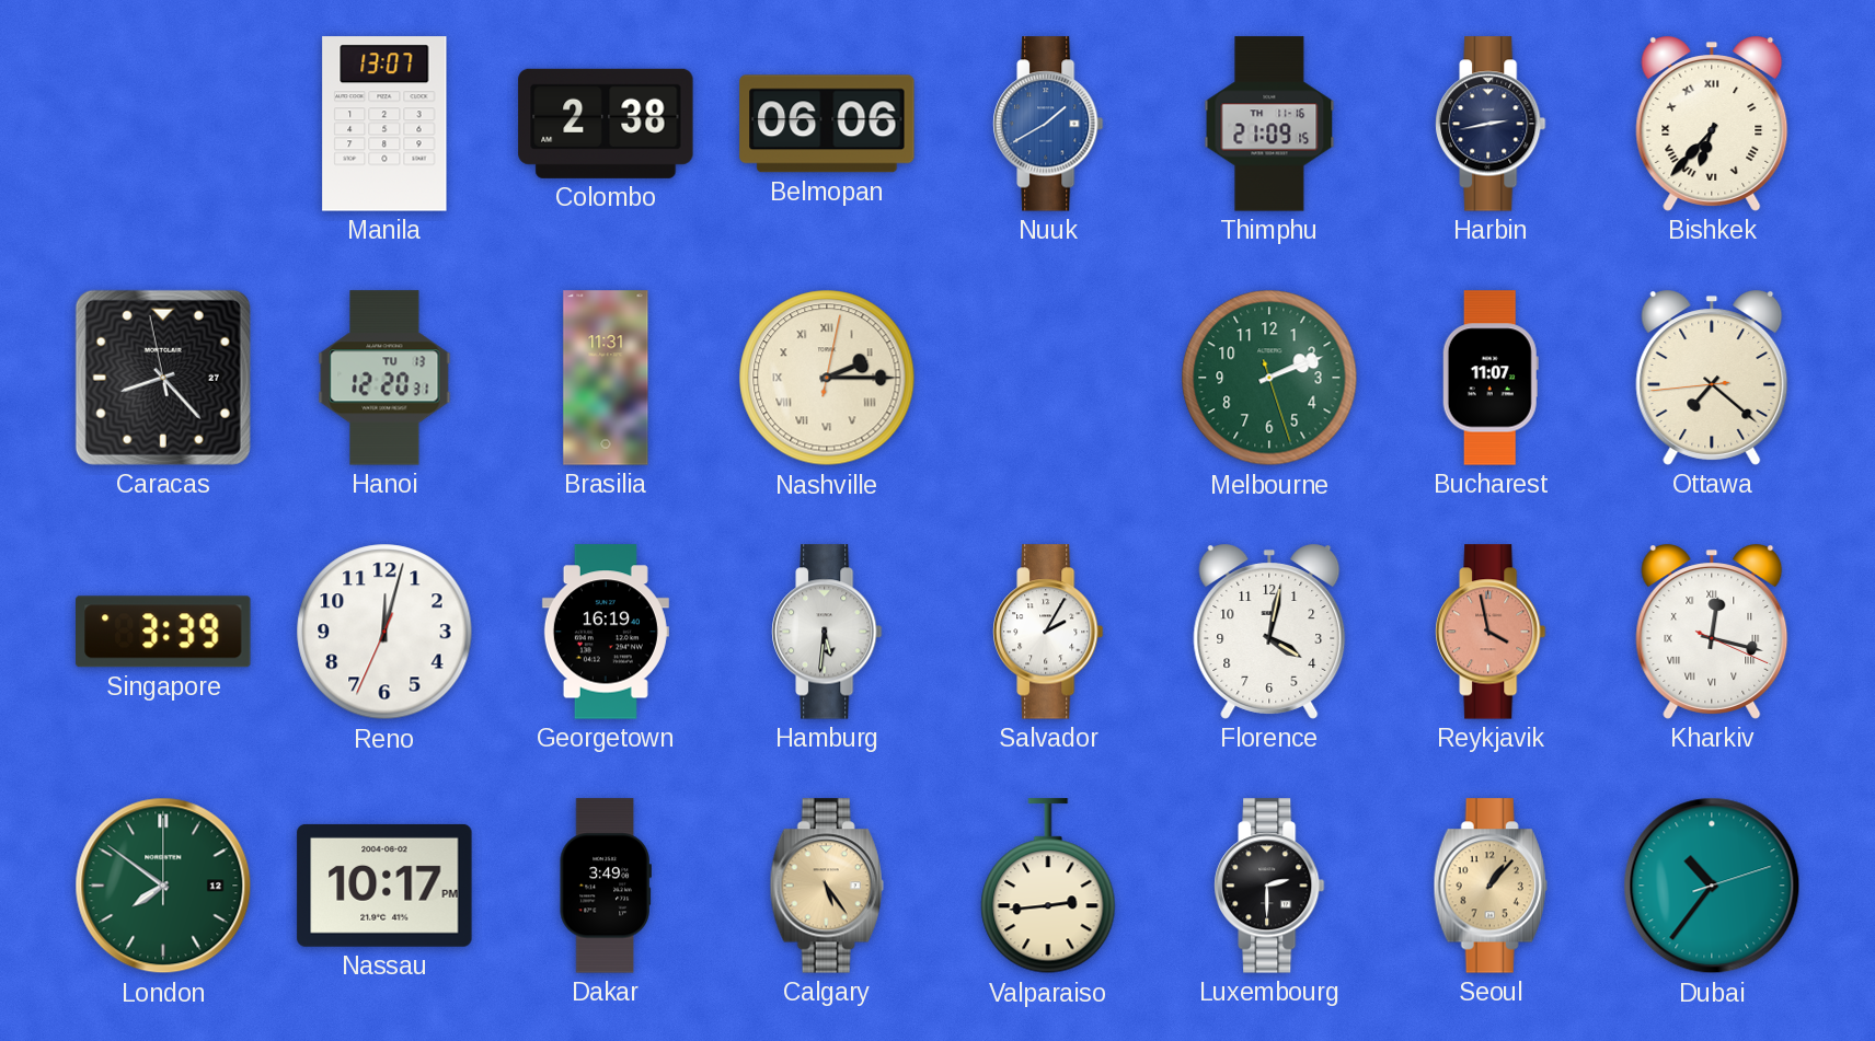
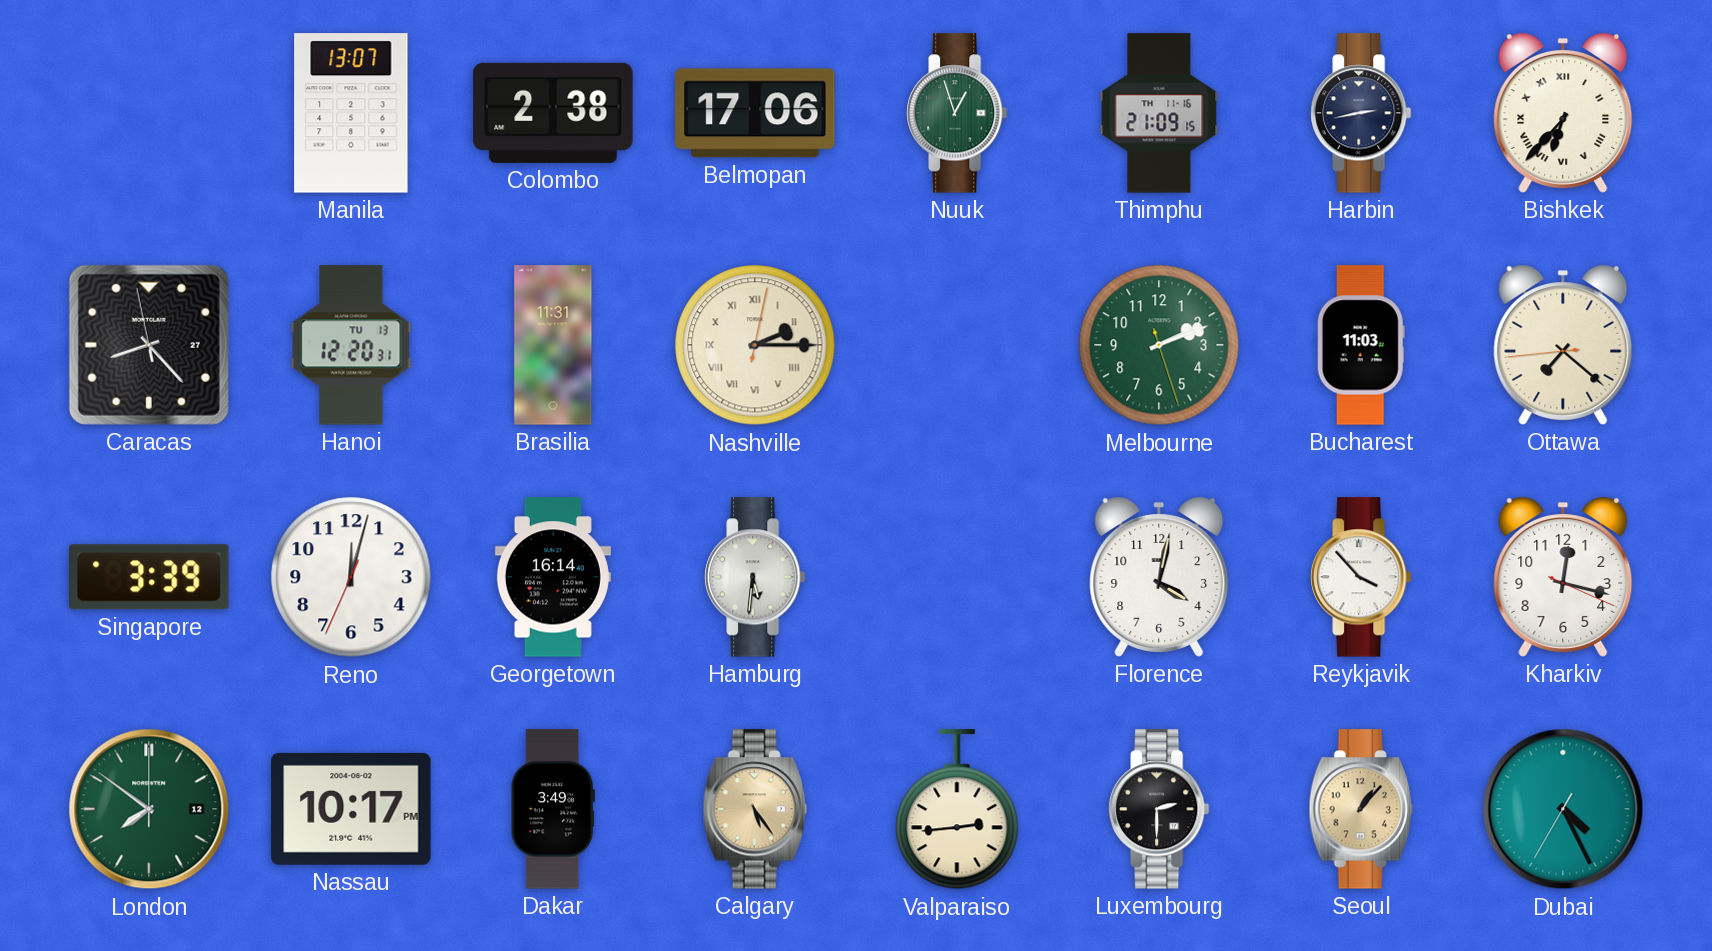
Belmopan: 06:06 -> 17:06 (755, 113)
Nuuk: 1:40 -> 12:57 (957, 113)
Nuuk dial: blue -> green (957, 113)
Bucharest: 11:07 -> 11:03 (1361, 345)
Georgetown: 16:19 -> 16:14 (553, 577)
Salvador: 2:05 -> none (1048, 632)
Reykjavik: 3:58 -> 3:53 (1361, 577)
Reykjavik dial: salmon -> white (1361, 577)
Kharkiv numerals: Roman -> Arabic (1563, 577)
Dubai: 10:36 -> 4:25 (1563, 809)
